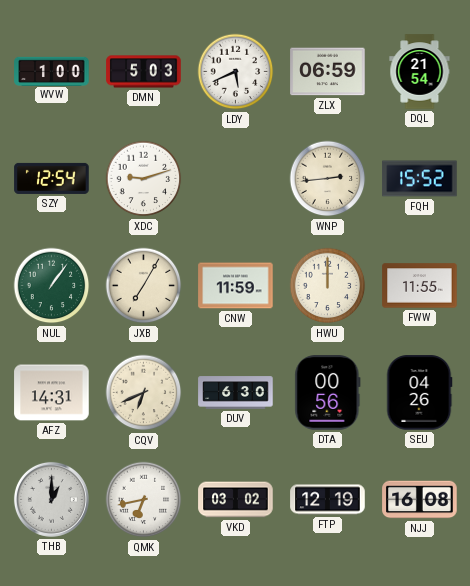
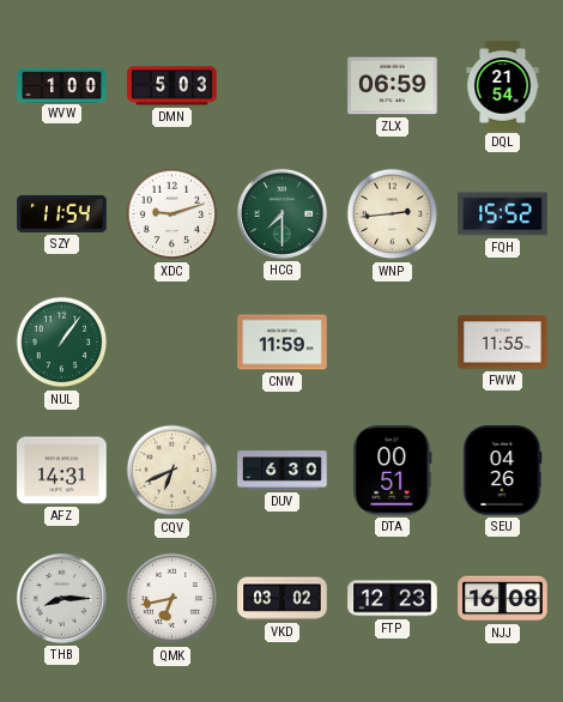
LDY: 5:41 -> none (236, 72)
SZY: 12:54 -> 11:54 (62, 213)
HCG: none -> 7:30 (281, 213)
JXB: 7:05 -> none (144, 286)
HWU: 12:00 -> none (328, 286)
DTA: 00:56 -> 00:51 (393, 471)
THB: 1:00 -> 8:15 (61, 598)
FTP: 12:19 -> 12:23 (393, 599)
